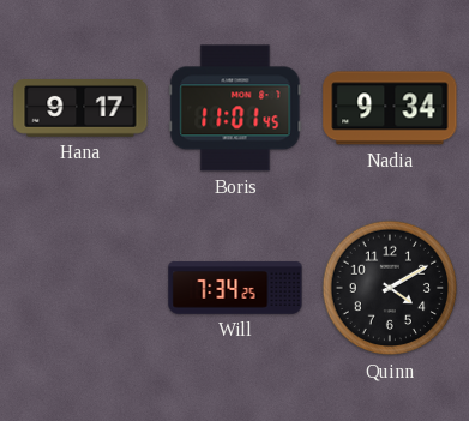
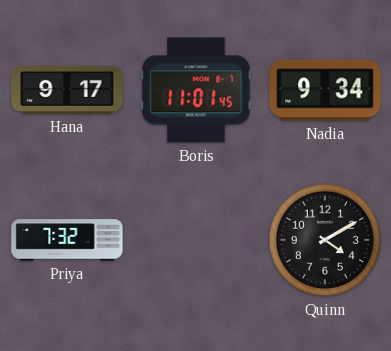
Priya: none -> 7:32 (67, 240)
Will: 7:34 -> none (235, 288)
